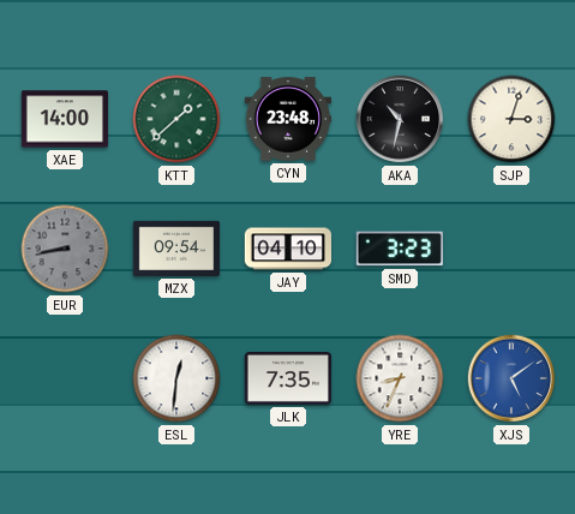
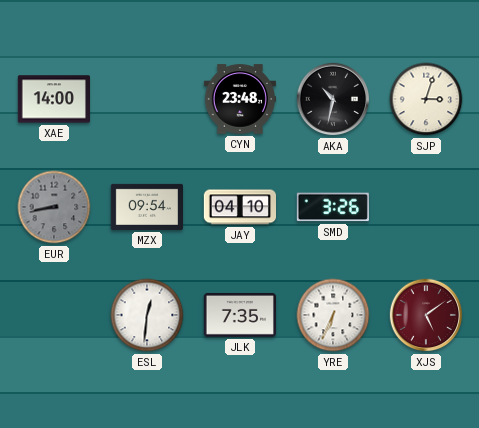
KTT: 1:38 -> none (176, 119)
SMD: 3:23 -> 3:26 (333, 207)
YRE: 8:34 -> 6:34 (333, 315)
XJS dial: blue -> burgundy (426, 315)
